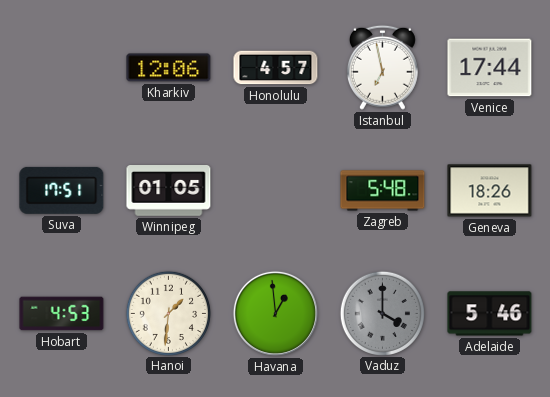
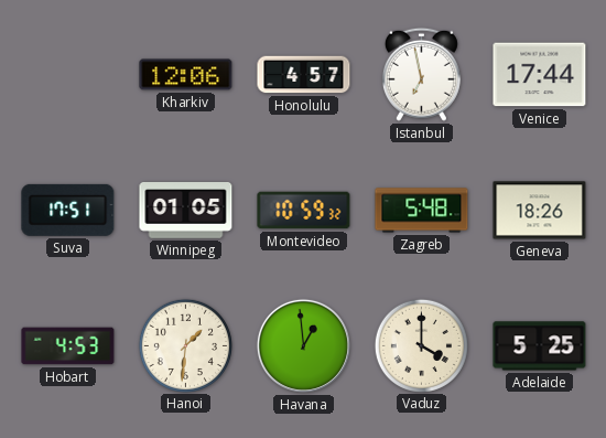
Montevideo: none -> 10:59 (304, 211)
Vaduz dial: grey -> cream (421, 345)
Adelaide: 5:46 -> 5:25 (540, 346)
